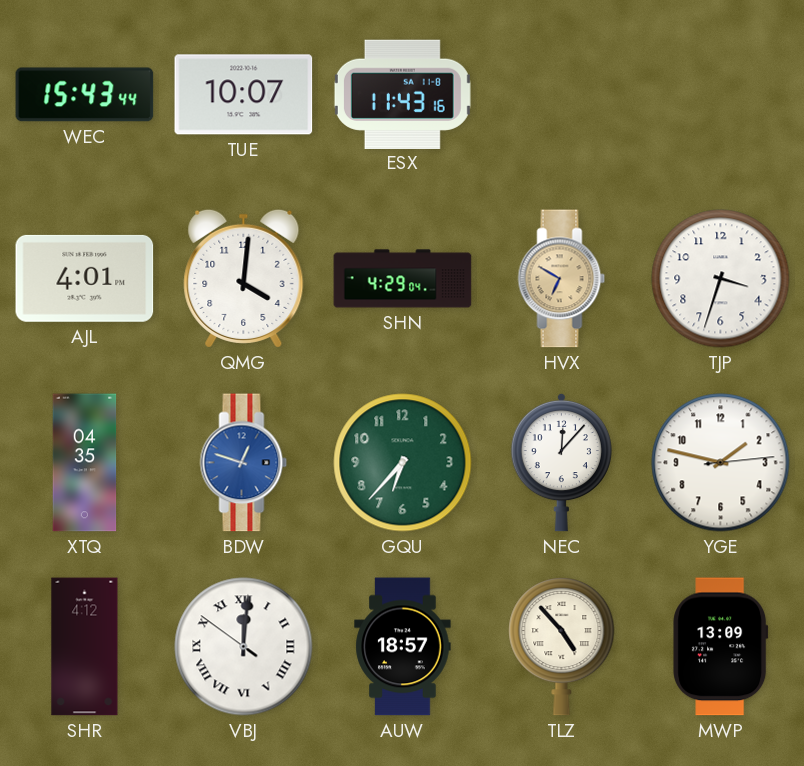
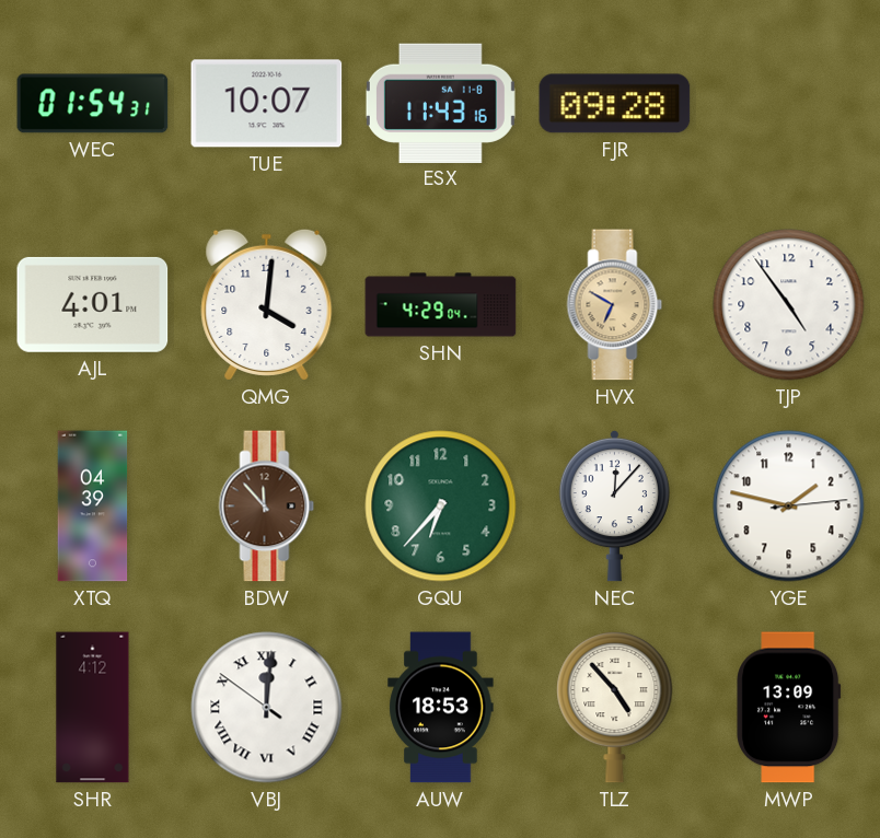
WEC: 15:43 -> 01:54 (93, 104)
FJR: none -> 09:28 (615, 104)
TJP: 3:33 -> 4:54 (789, 305)
XTQ: 04:35 -> 04:39 (93, 507)
BDW: 12:48 -> 11:53 (267, 507)
BDW dial: blue -> brown (267, 507)
AUW: 18:57 -> 18:53 (441, 708)
